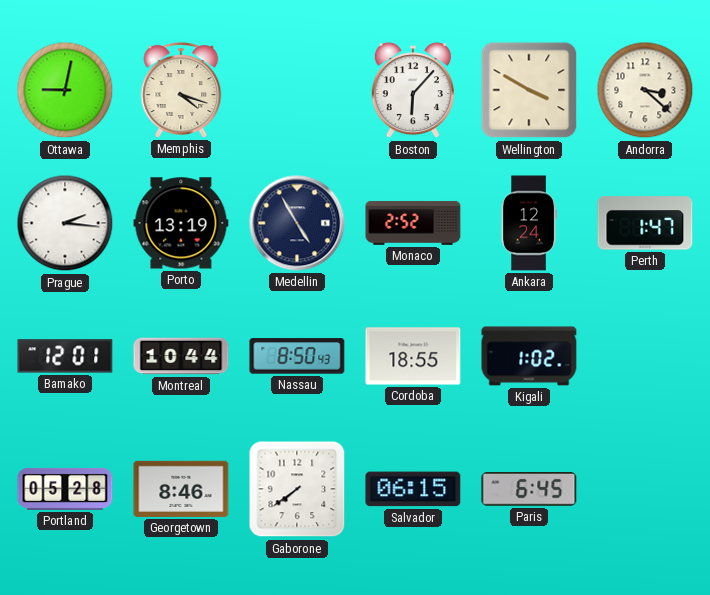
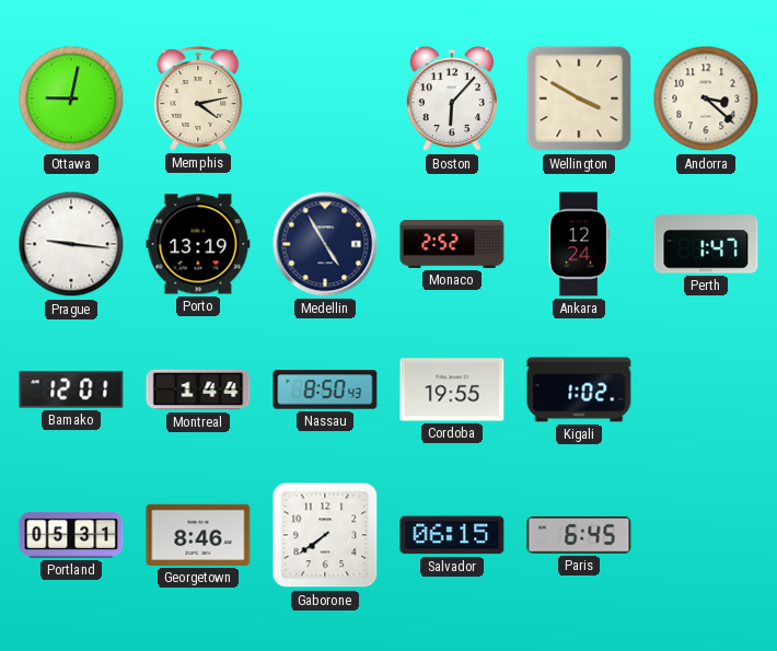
Memphis: 4:18 -> 4:13 (198, 98)
Prague: 2:16 -> 9:16 (71, 244)
Montreal: 10:44 -> 1:44 (198, 390)
Cordoba: 18:55 -> 19:55 (452, 390)
Portland: 05:28 -> 05:31 (71, 535)
